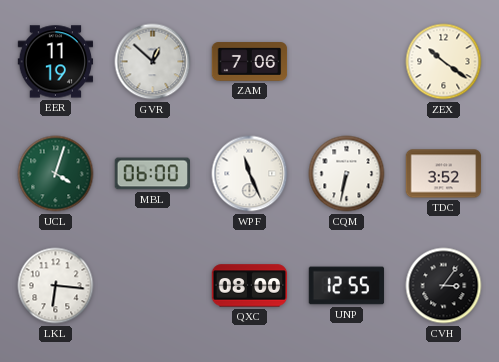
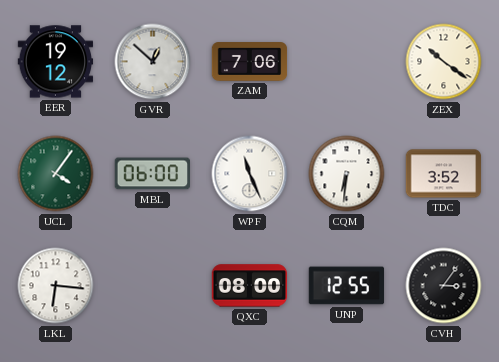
EER: 11:19 -> 19:12 (56, 62)
UCL: 4:03 -> 4:06 (56, 174)
CQM: 6:32 -> 6:31 (347, 174)
